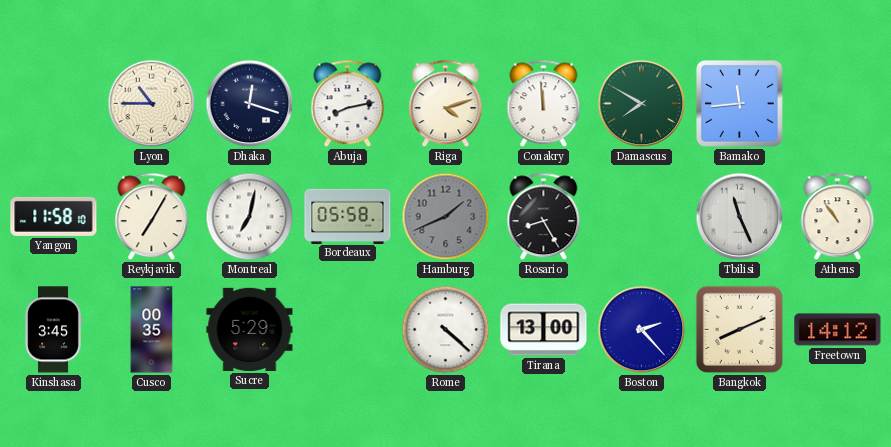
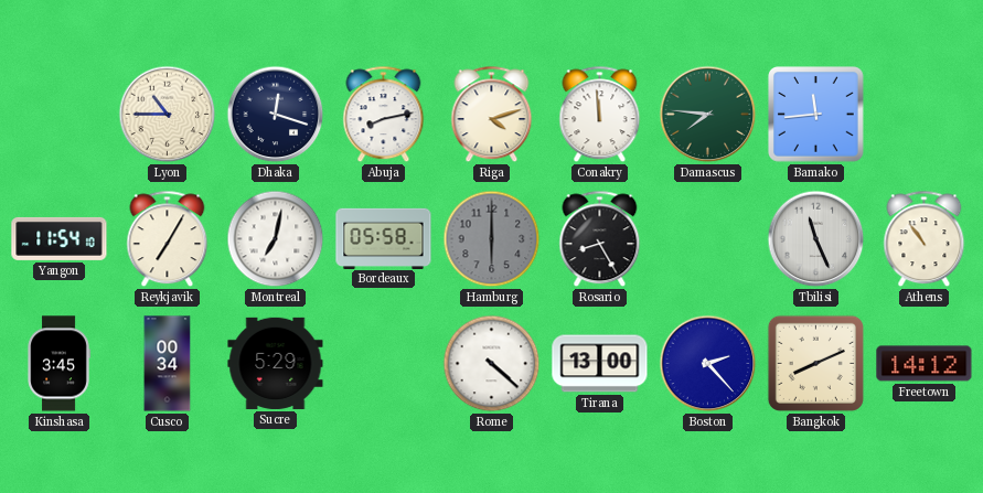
Damascus: 7:50 -> 7:46 (708, 115)
Yangon: 11:58 -> 11:54 (60, 238)
Hamburg: 1:41 -> 6:00 (492, 239)
Cusco: 00:35 -> 00:34 (168, 364)
